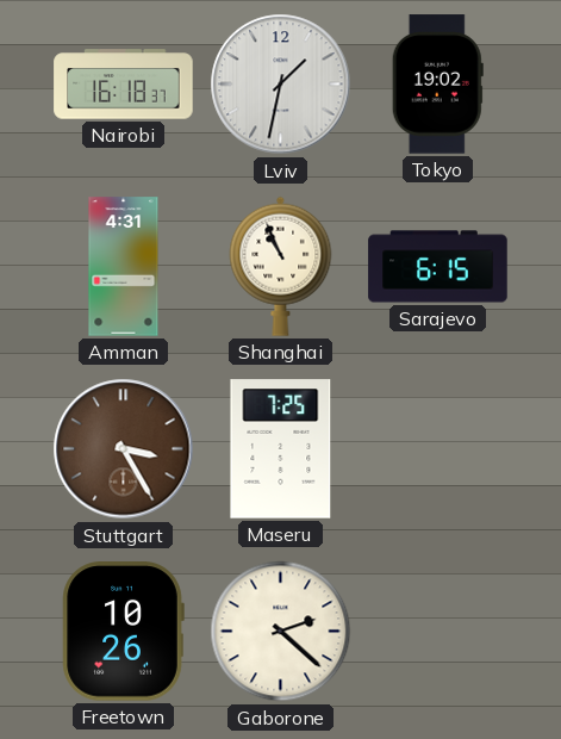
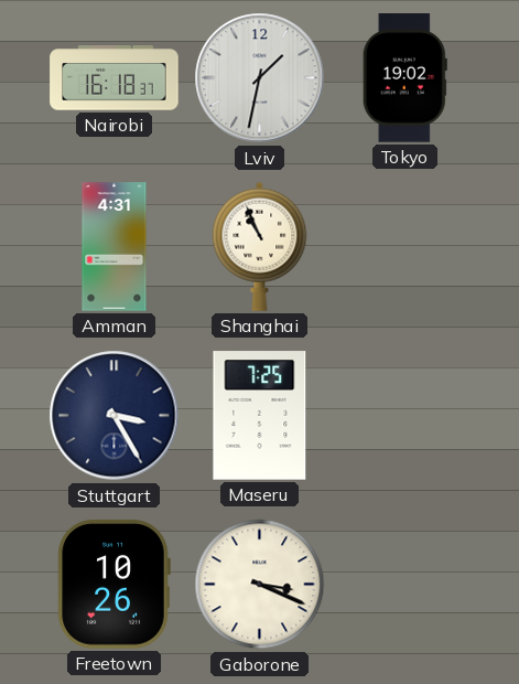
Sarajevo: 6:15 -> none (438, 267)
Stuttgart dial: brown -> navy (115, 416)
Gaborone: 2:22 -> 3:19 (260, 585)
